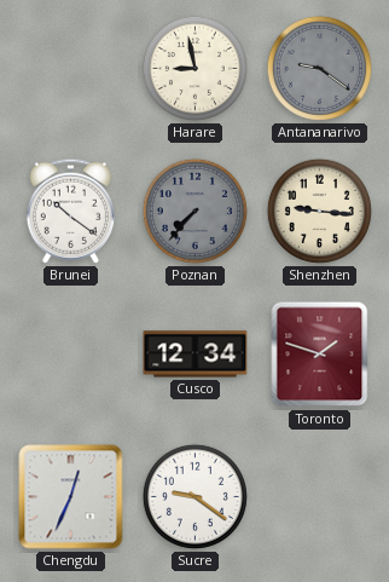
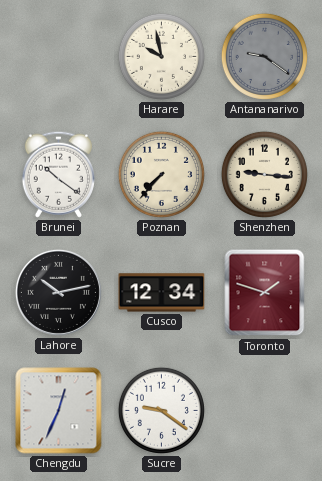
Harare: 8:58 -> 9:58 (161, 56)
Poznan dial: grey -> cream (161, 174)
Lahore: none -> 10:13 (58, 292)
